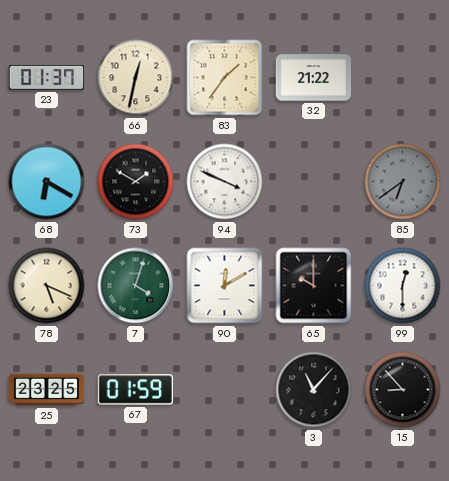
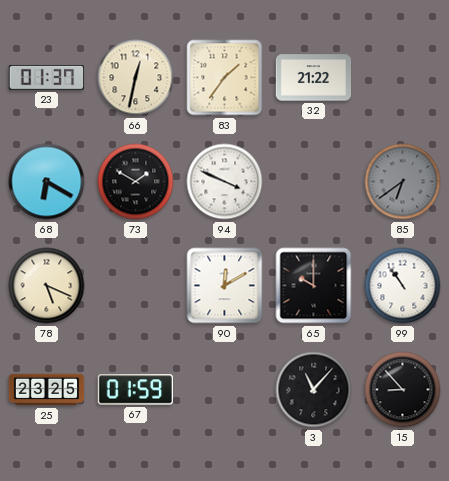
7: 4:03 -> none (136, 286)
99: 12:30 -> 10:54 (403, 286)
